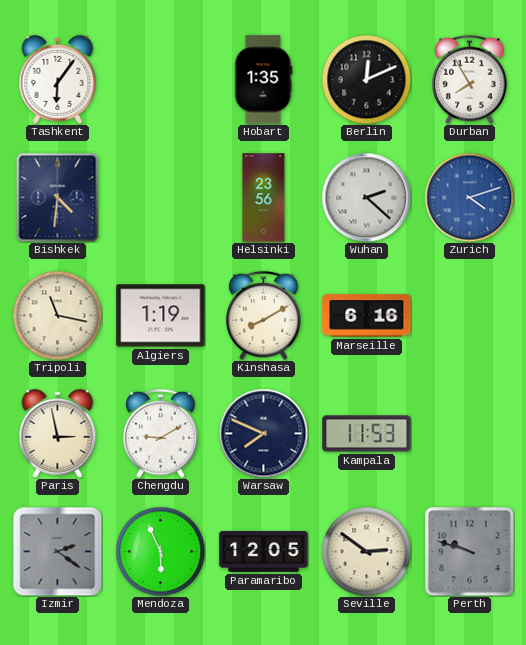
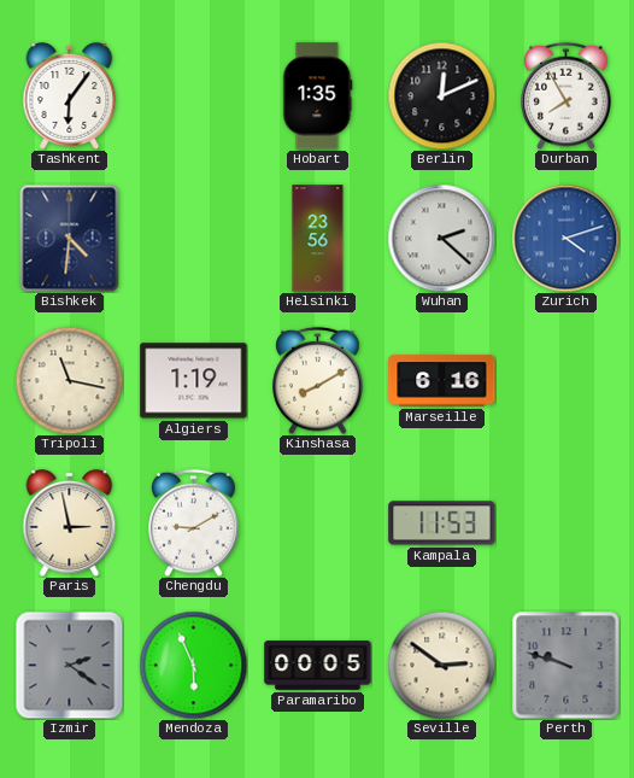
Warsaw: 7:49 -> none (263, 433)
Paramaribo: 12:05 -> 00:05 (318, 666)
